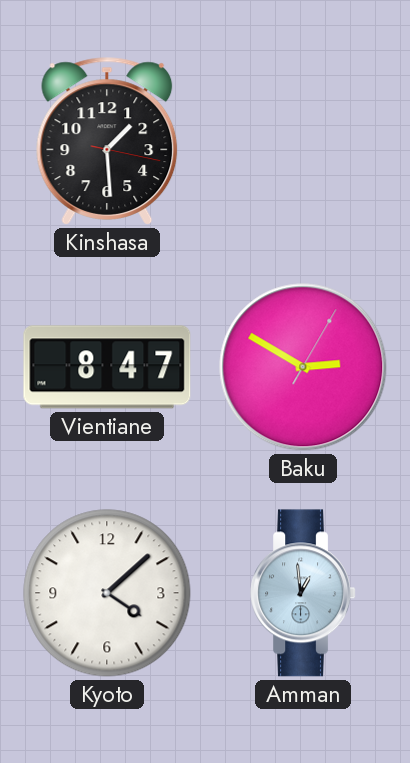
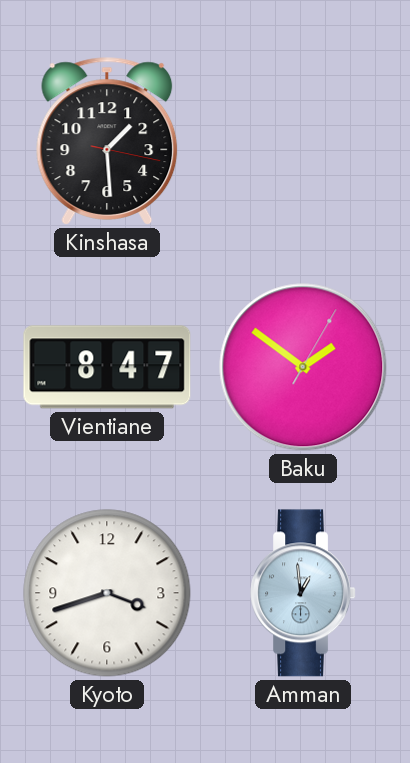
Baku: 2:50 -> 1:51 (303, 367)
Kyoto: 4:08 -> 3:42 (107, 593)
